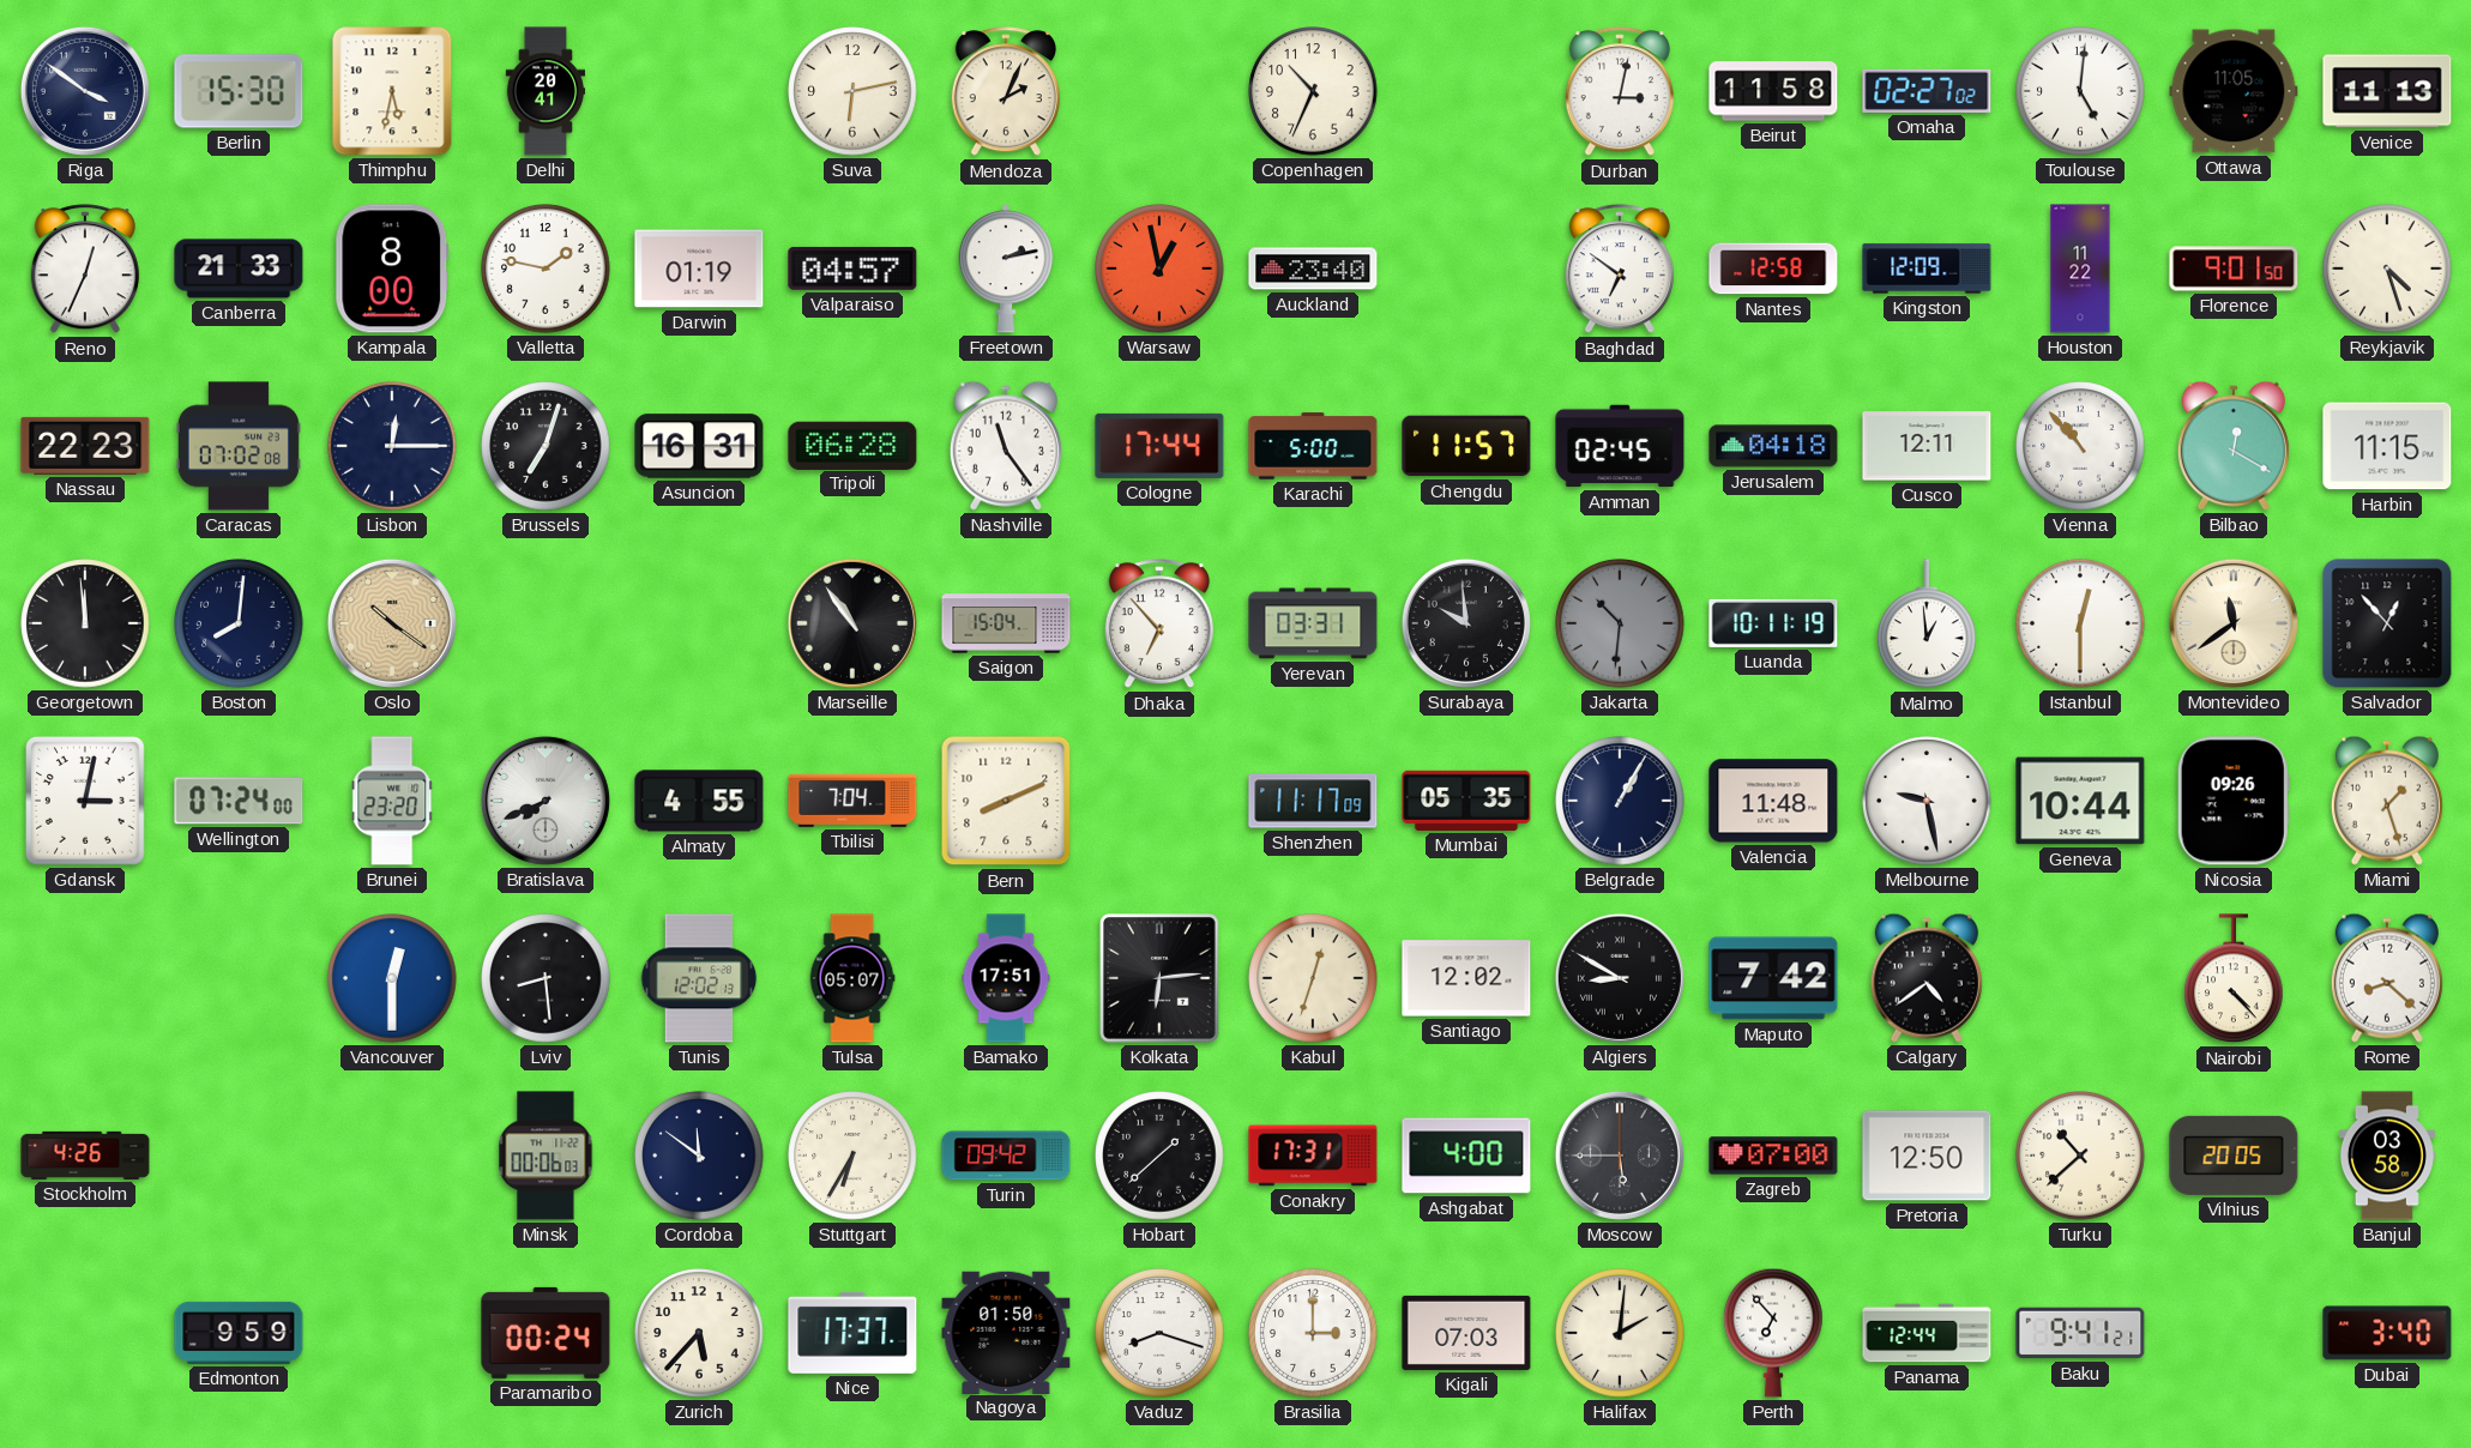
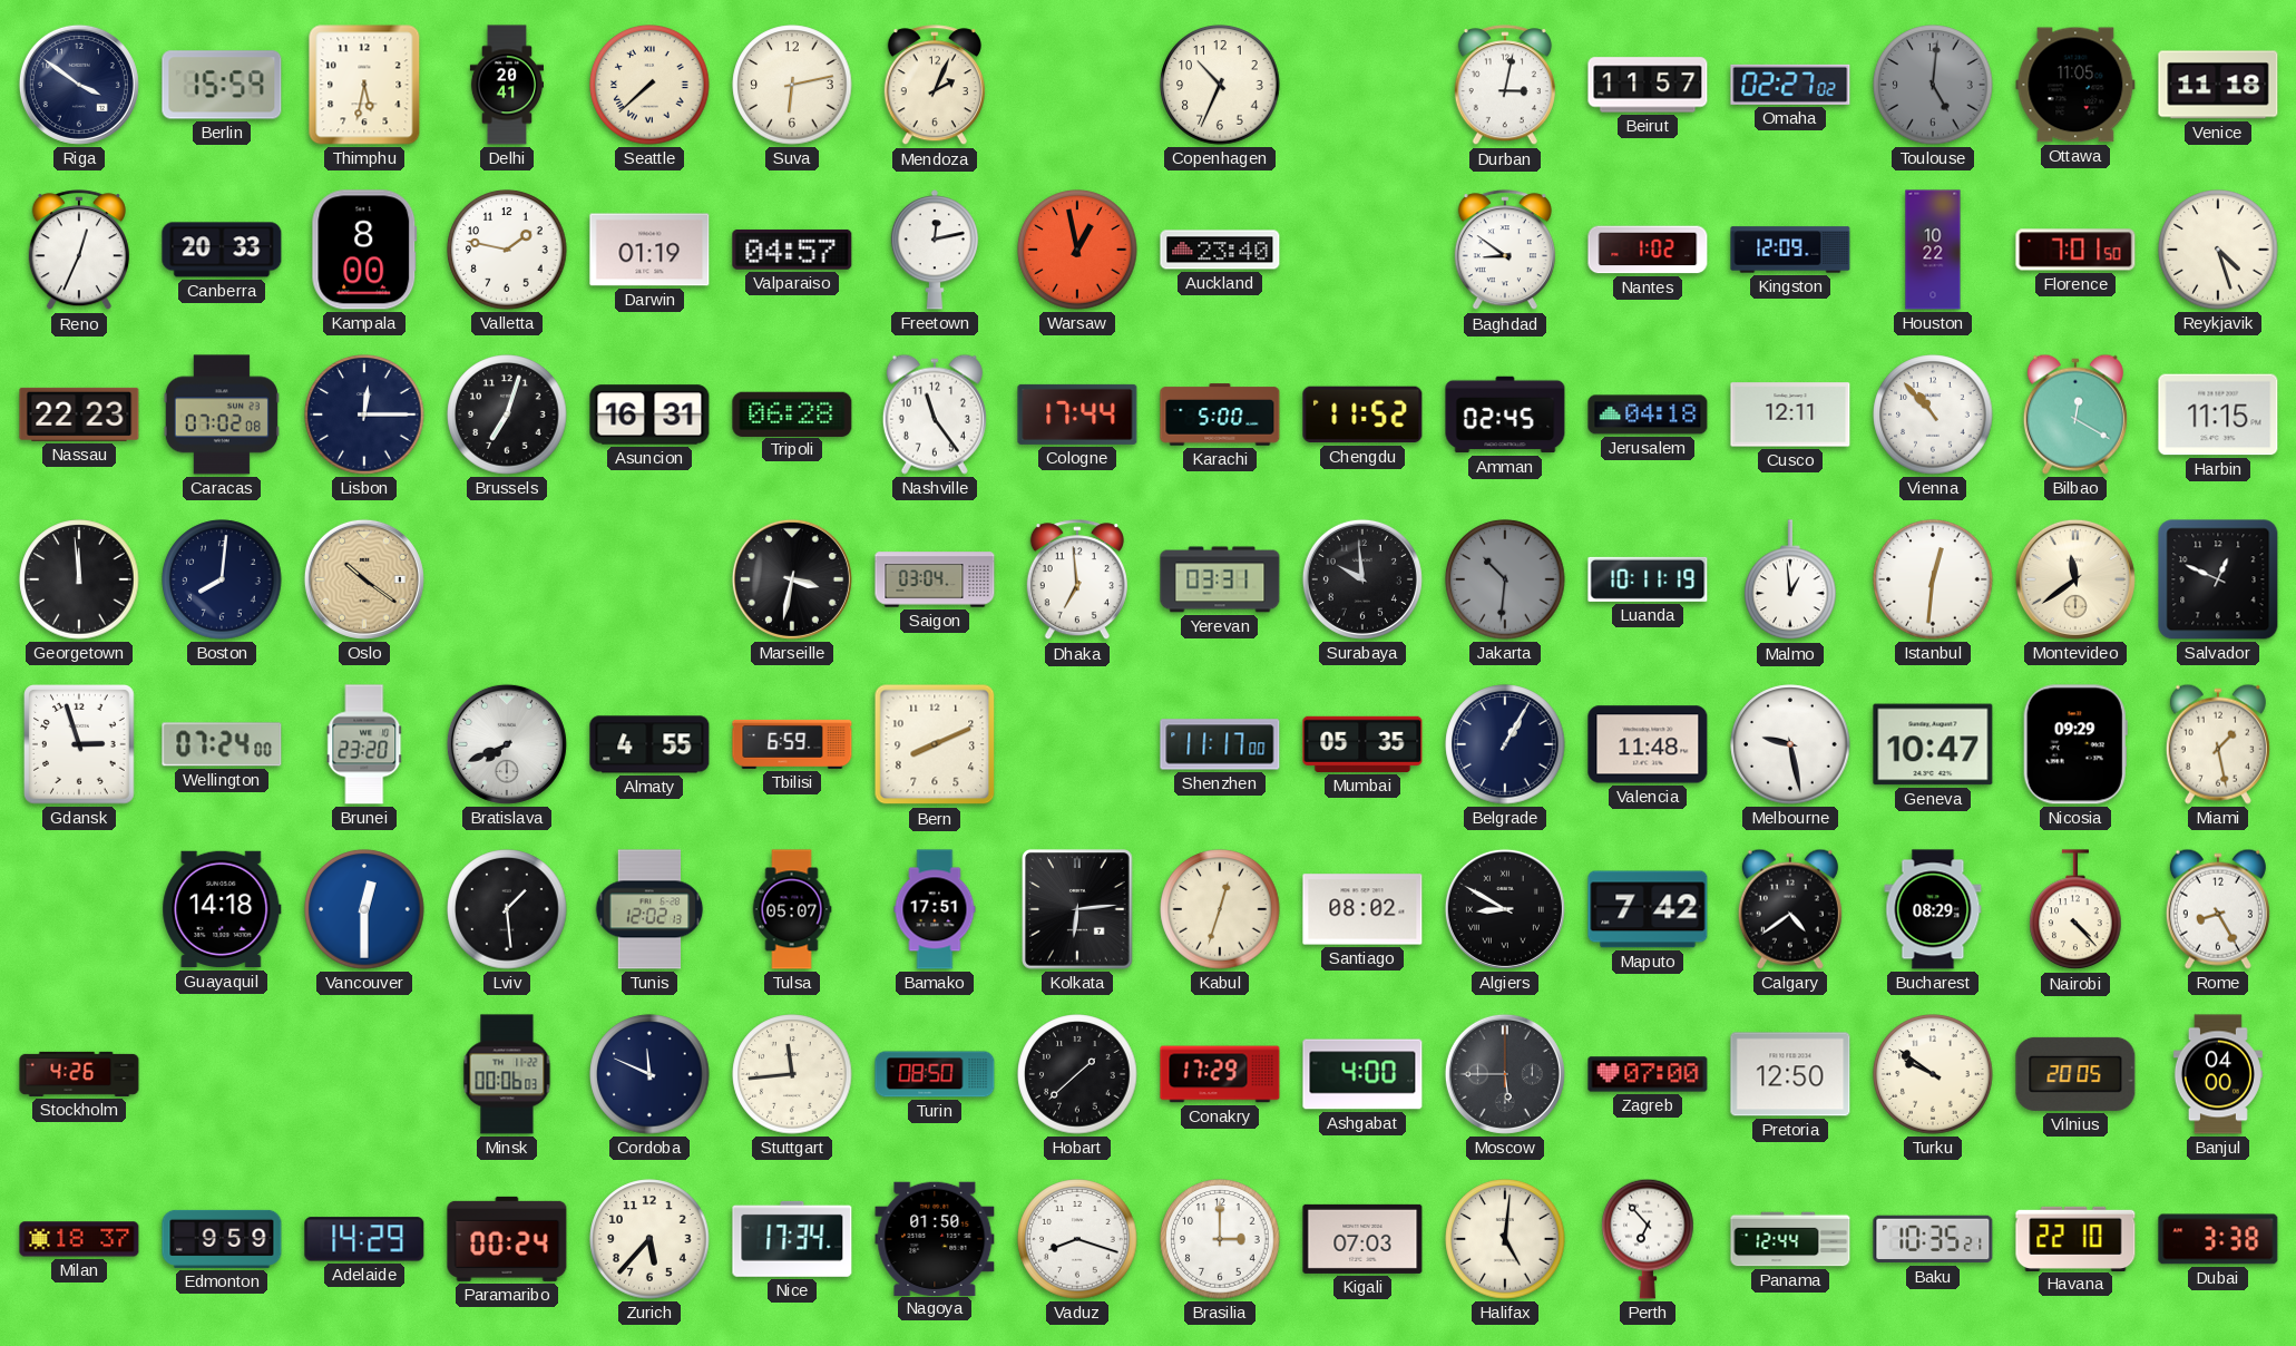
Berlin: 15:30 -> 15:59 (222, 85)
Seattle: none -> 7:38 (649, 85)
Beirut: 11:58 -> 11:57 (1648, 85)
Toulouse dial: white -> grey (1933, 85)
Venice: 11:13 -> 11:18 (2218, 85)
Canberra: 21:33 -> 20:33 (222, 250)
Freetown: 2:13 -> 12:13 (935, 250)
Baghdad: 6:51 -> 8:51 (1505, 251)
Nantes: 12:58 -> 1:02 (1648, 250)
Houston: 11:22 -> 10:22 (1933, 250)
Florence: 9:01 -> 7:01 (2075, 250)
Chengdu: 11:57 -> 11:52 (1362, 414)
Marseille: 10:54 -> 3:32 (792, 579)
Saigon: 15:04 -> 03:04 (935, 579)
Dhaka: 6:53 -> 6:59 (1077, 581)
Istanbul: 12:30 -> 12:31 (1933, 579)
Salvador: 12:53 -> 12:49 (2218, 579)
Gdansk: 3:02 -> 2:57 (80, 744)
Tbilisi: 7:04 -> 6:59 (792, 744)
Shenzhen: 11:17:09 -> 11:17:00 (1220, 744)
Geneva: 10:44 -> 10:47 (1933, 744)
Nicosia: 09:26 -> 09:29 (2075, 744)
Miami: 1:27 -> 1:28 (2218, 744)
Guayaquil: none -> 14:18 (222, 909)
Lviv: 8:29 -> 1:29 (507, 909)
Santiago: 12:02 -> 08:02 (1362, 909)
Bucharest: none -> 08:29 (1933, 909)
Rome: 8:22 -> 8:25 (2218, 909)
Cordoba: 11:51 -> 11:49 (649, 1074)
Stuttgart: 6:35 -> 11:44 (792, 1074)
Turin: 09:42 -> 08:50 (935, 1074)
Conakry: 17:31 -> 17:29 (1220, 1074)
Turku: 10:38 -> 9:51 (1933, 1074)
Banjul: 03:58 -> 04:00 (2218, 1074)
Milan: none -> 18:37 (79, 1239)
Adelaide: none -> 14:29 (364, 1239)
Nice: 17:37 -> 17:34 (792, 1239)
Halifax: 2:01 -> 5:01 (1505, 1239)
Baku: 9:41 -> 10:35 (1933, 1239)
Havana: none -> 22:10 (2075, 1238)
Dubai: 3:40 -> 3:38 (2218, 1239)
